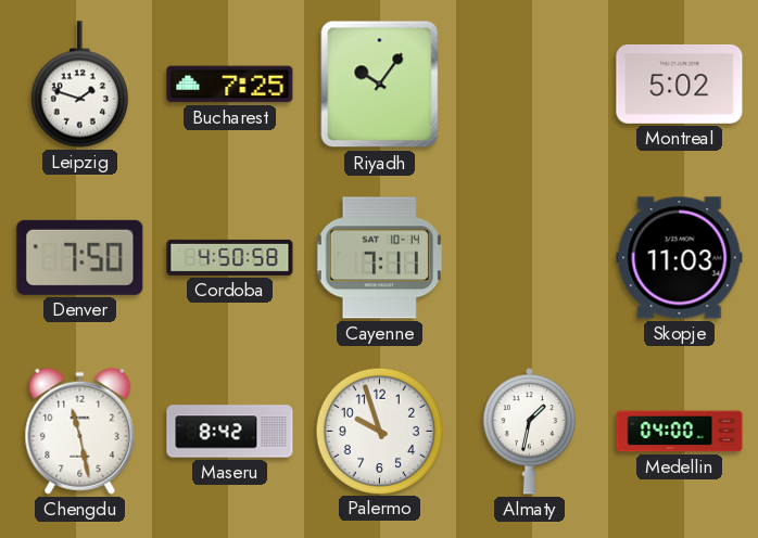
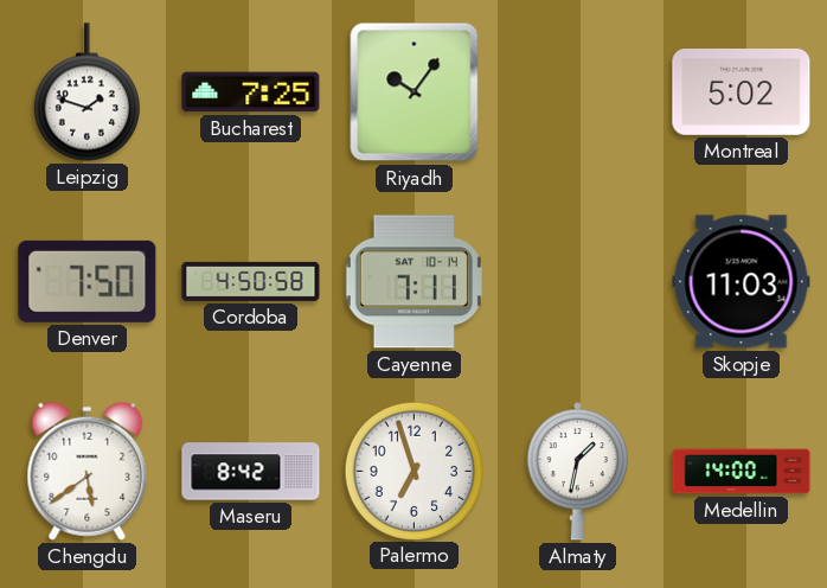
Chengdu: 11:28 -> 5:39 (88, 471)
Palermo: 9:57 -> 6:57 (413, 471)
Medellin: 04:00 -> 14:00 (742, 472)
